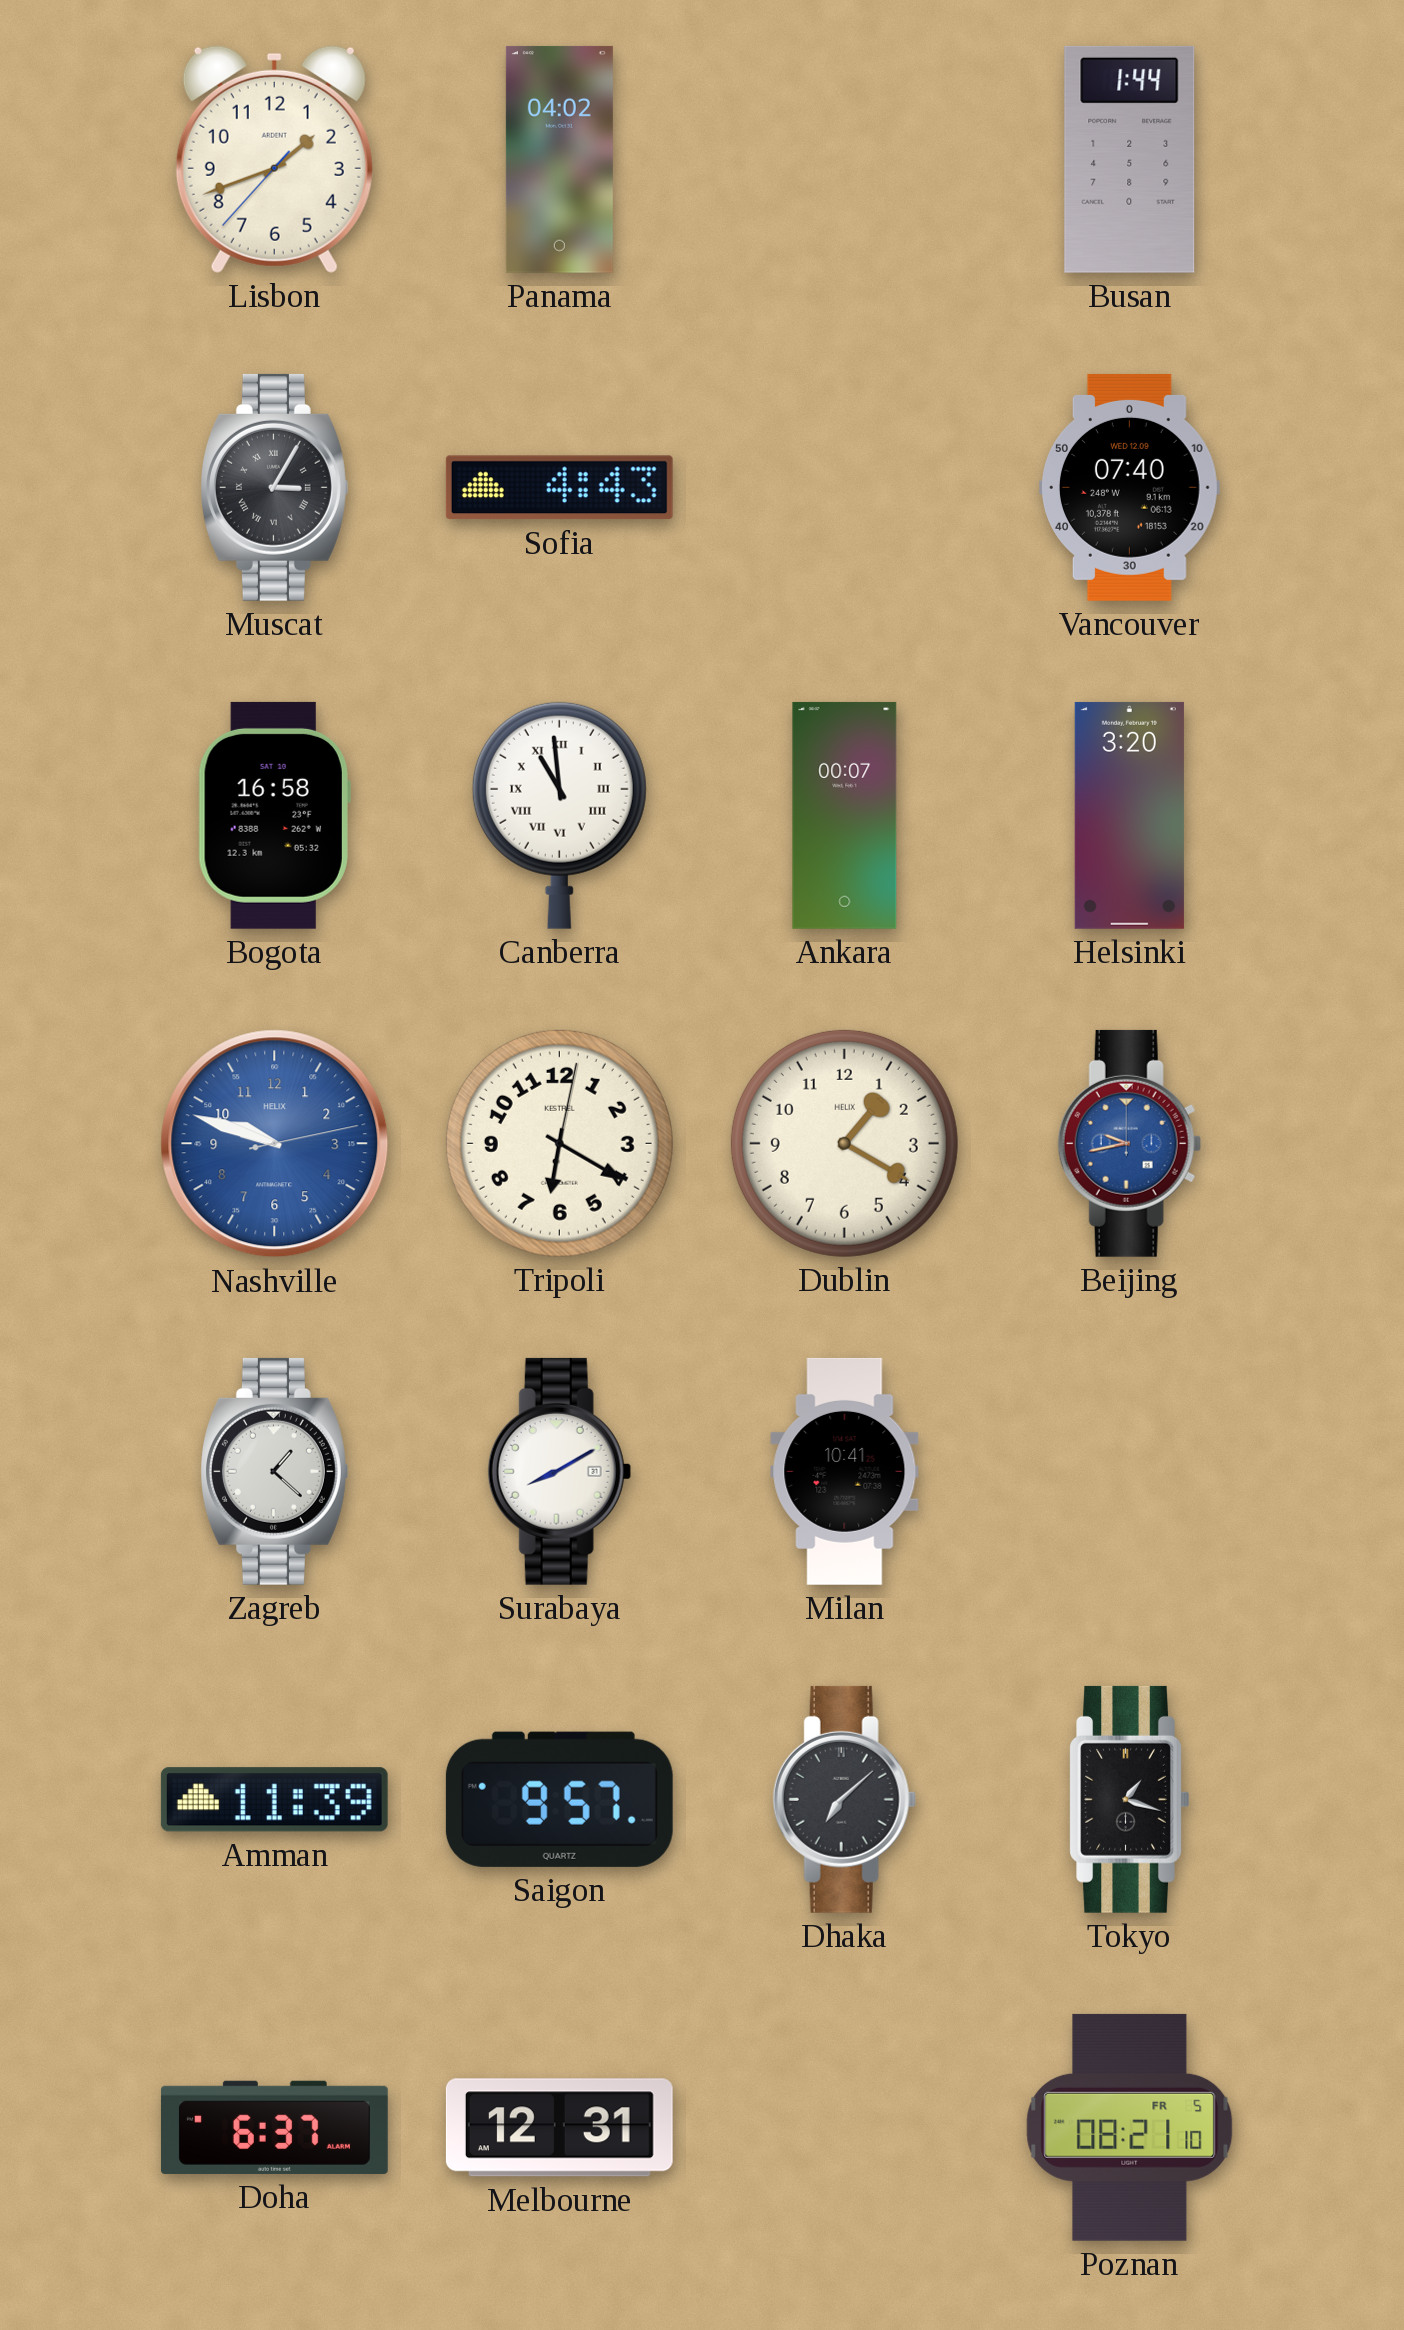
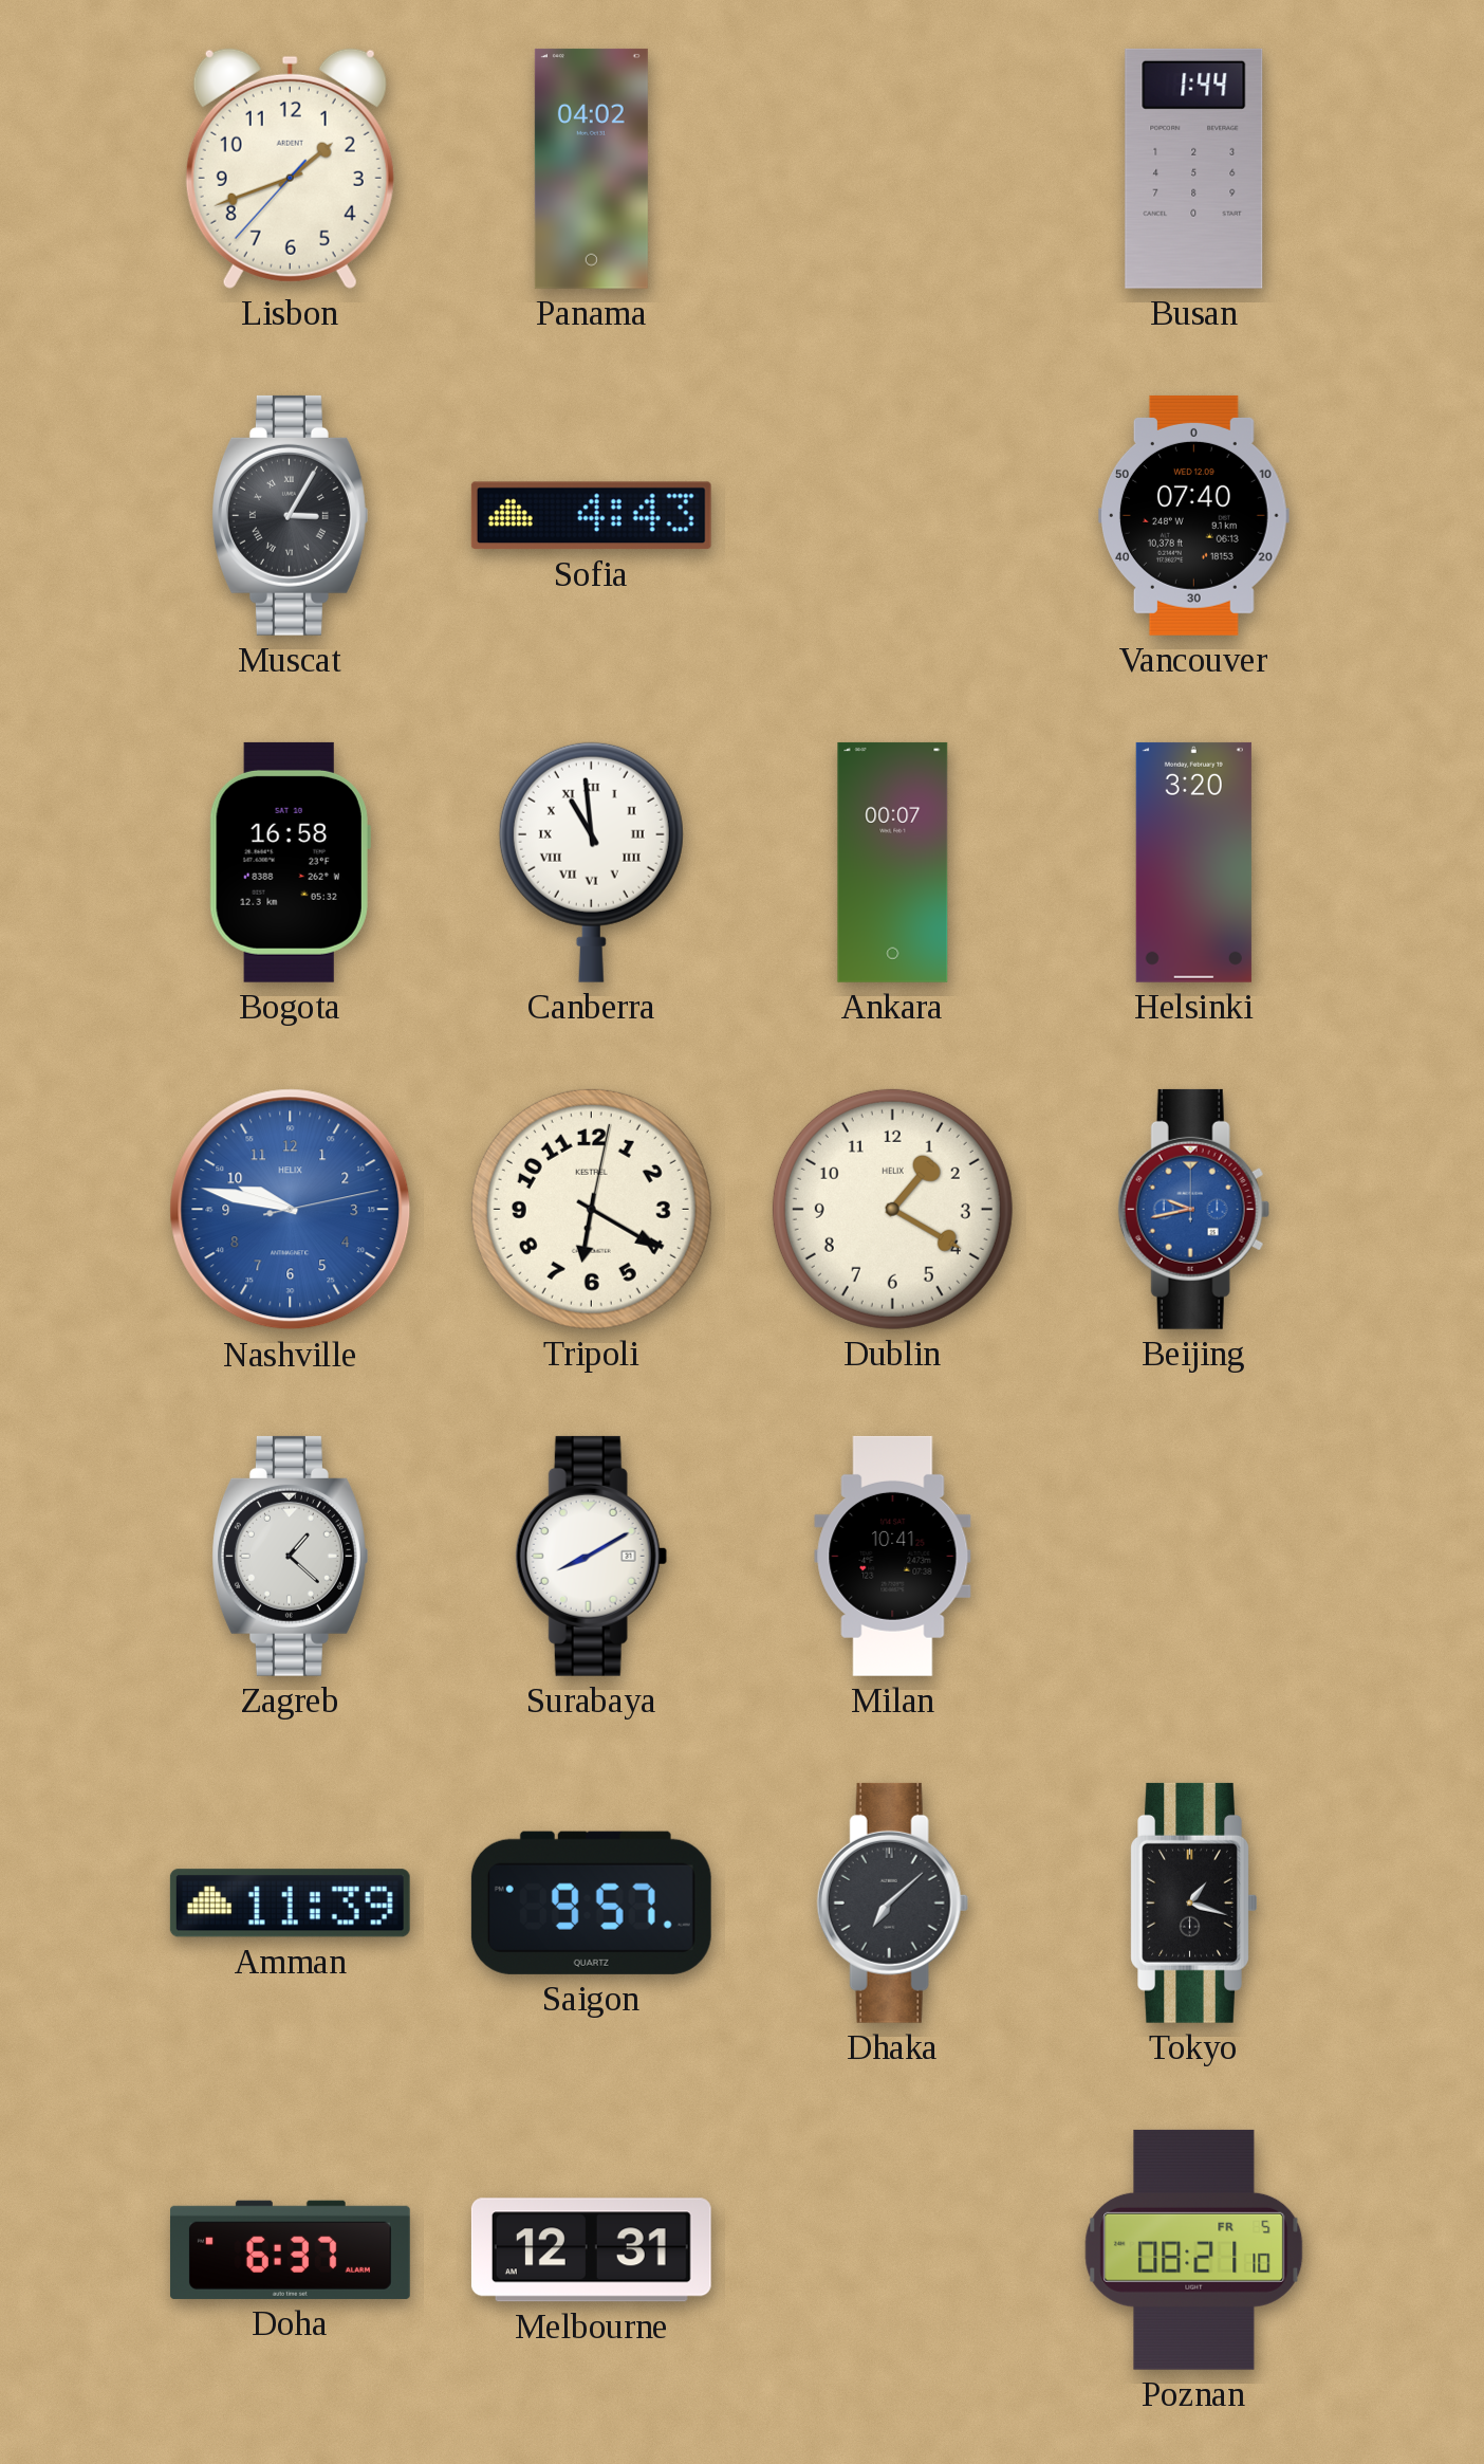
Nashville: 9:48 -> 9:47 (291, 1210)
